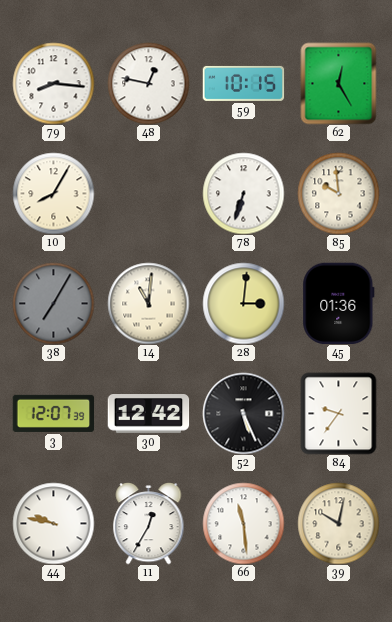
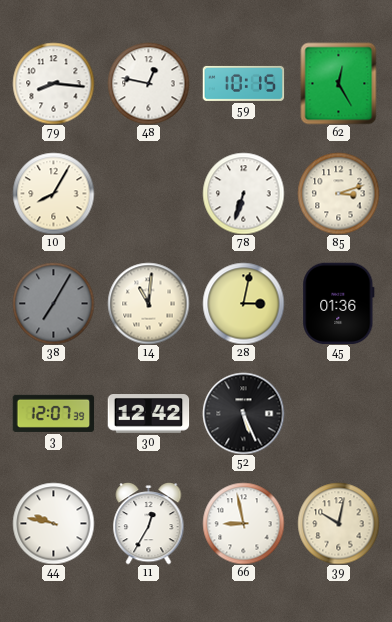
85: 9:59 -> 3:12 (338, 193)
28: 3:01 -> 3:02 (243, 303)
84: 9:36 -> none (339, 413)
66: 11:29 -> 8:58 (243, 523)
